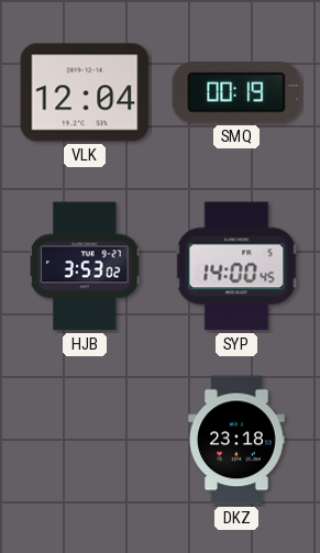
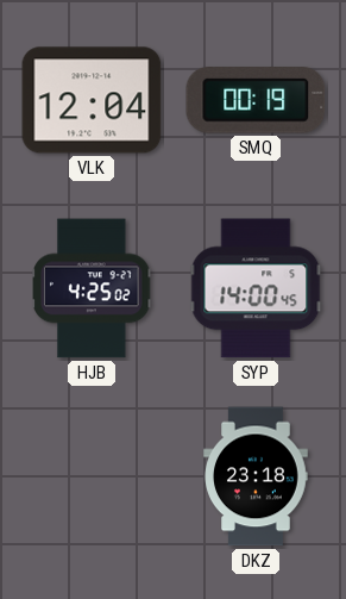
HJB: 3:53 -> 4:25 (92, 288)
